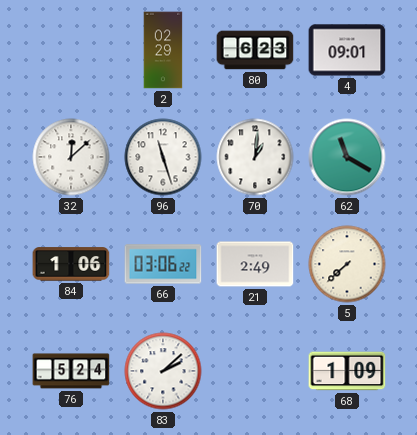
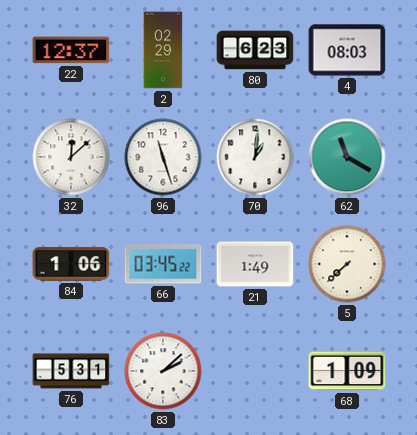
22: none -> 12:37 (71, 50)
4: 09:01 -> 08:03 (347, 50)
66: 03:06 -> 03:45 (163, 264)
21: 2:49 -> 1:49 (255, 264)
76: 5:24 -> 5:31 (71, 371)
